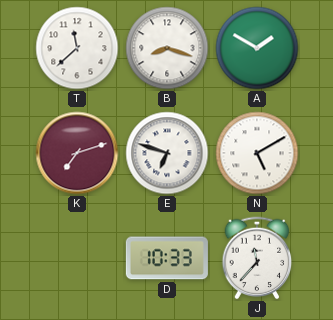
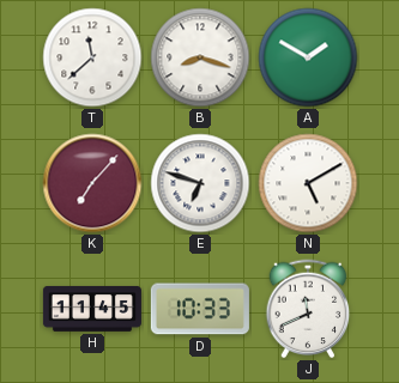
K: 7:12 -> 7:07 (92, 183)
H: none -> 11:45 (92, 309)
J: 11:37 -> 11:41 (308, 309)
